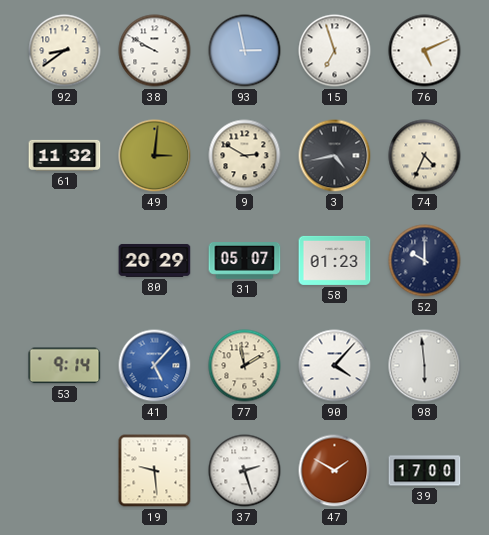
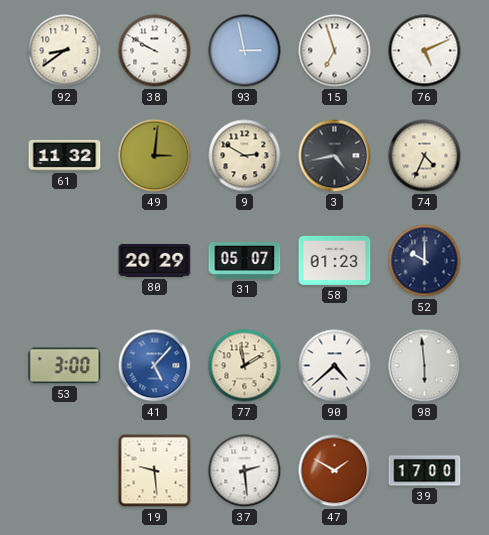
53: 9:14 -> 3:00 (65, 366)
90: 4:07 -> 4:38 (335, 366)
37: 2:27 -> 2:29 (245, 471)
